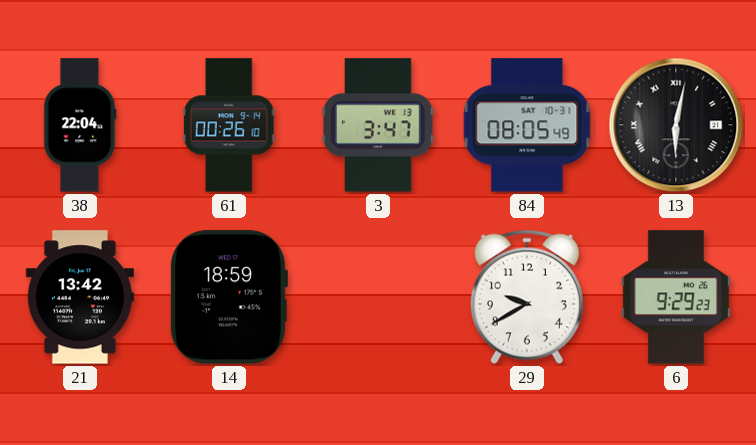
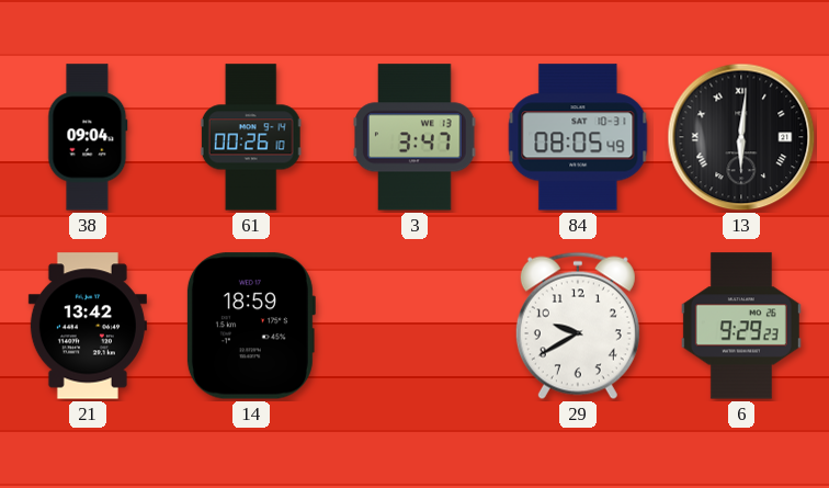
38: 22:04 -> 09:04 (88, 137)
13: 6:02 -> 6:01 (741, 137)
